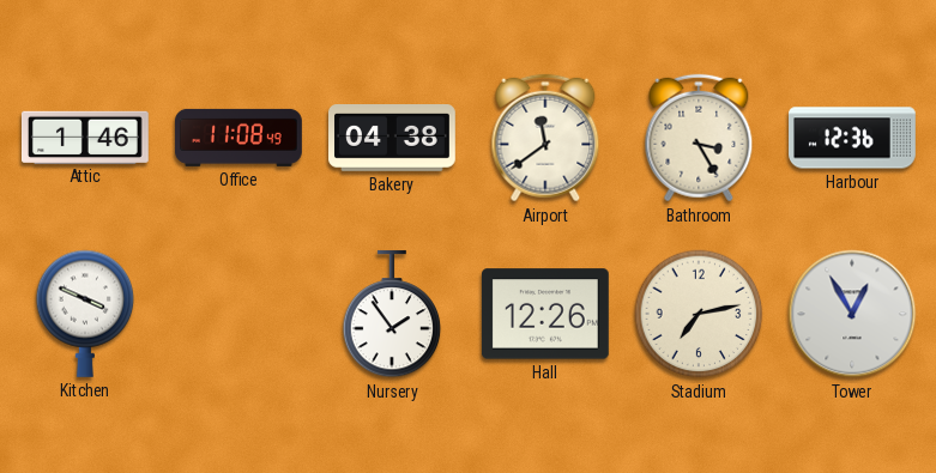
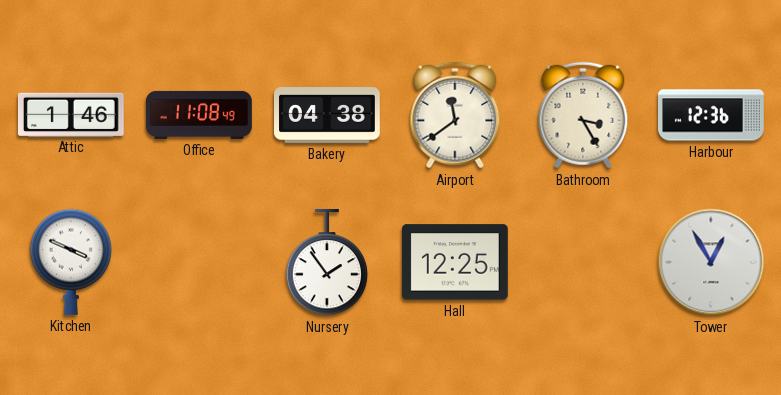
Hall: 12:26 -> 12:25 (455, 262)
Stadium: 7:13 -> none (699, 314)
